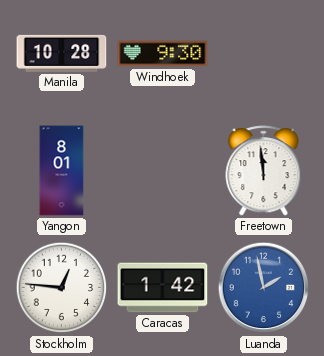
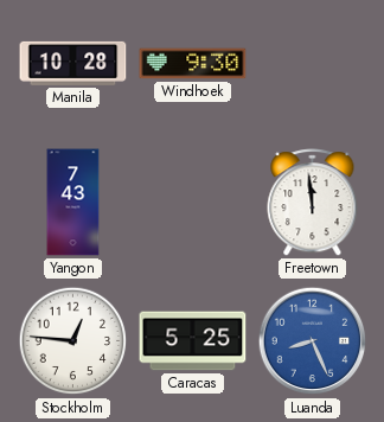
Yangon: 8:01 -> 7:43 (73, 203)
Caracas: 1:42 -> 5:25 (193, 341)
Luanda: 1:58 -> 8:26 (313, 341)
